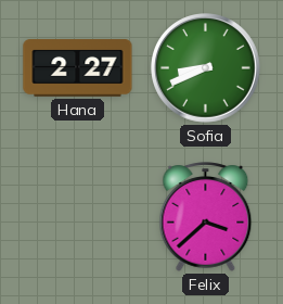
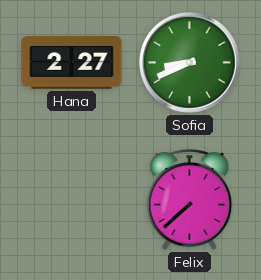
Felix: 3:38 -> 7:38 (190, 200)
